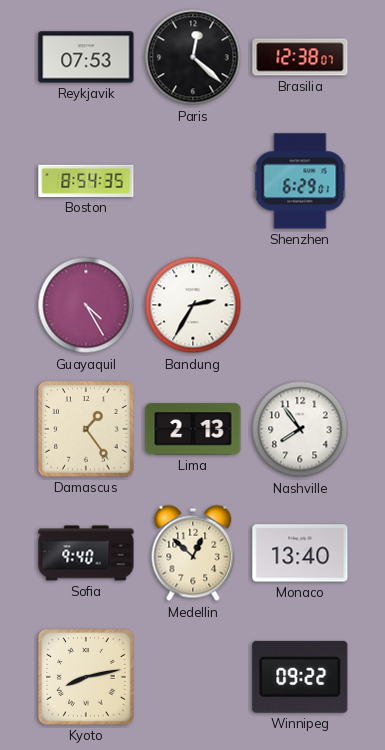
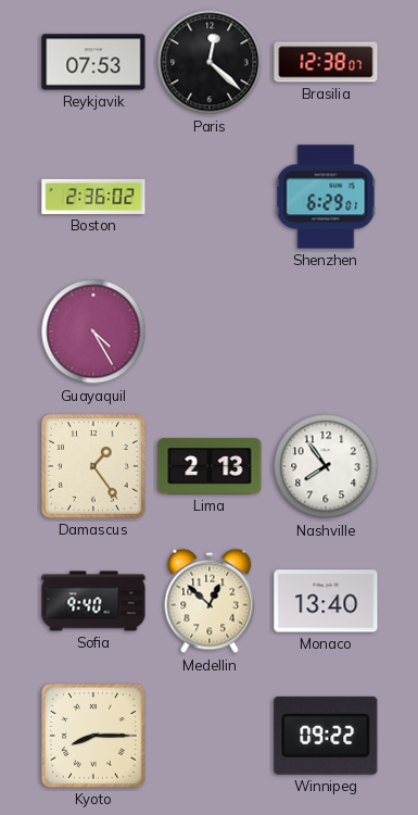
Boston: 8:54 -> 2:36 (93, 197)
Bandung: 2:35 -> none (193, 305)
Kyoto: 8:13 -> 8:15 (93, 736)
